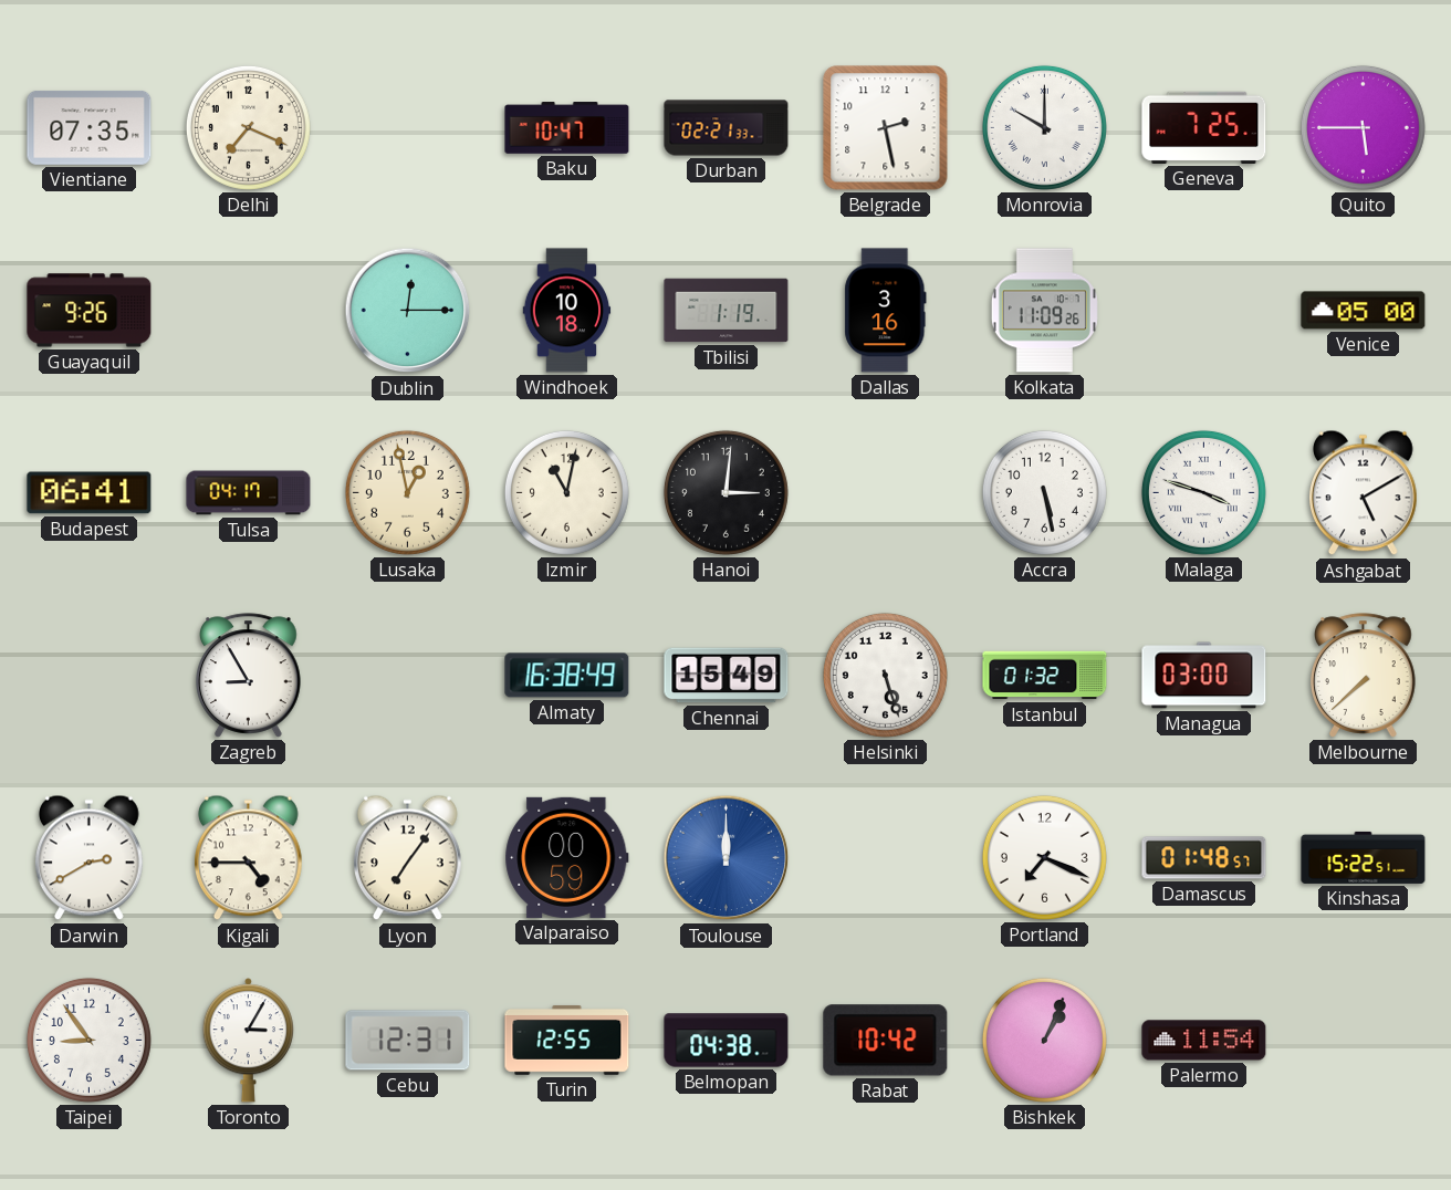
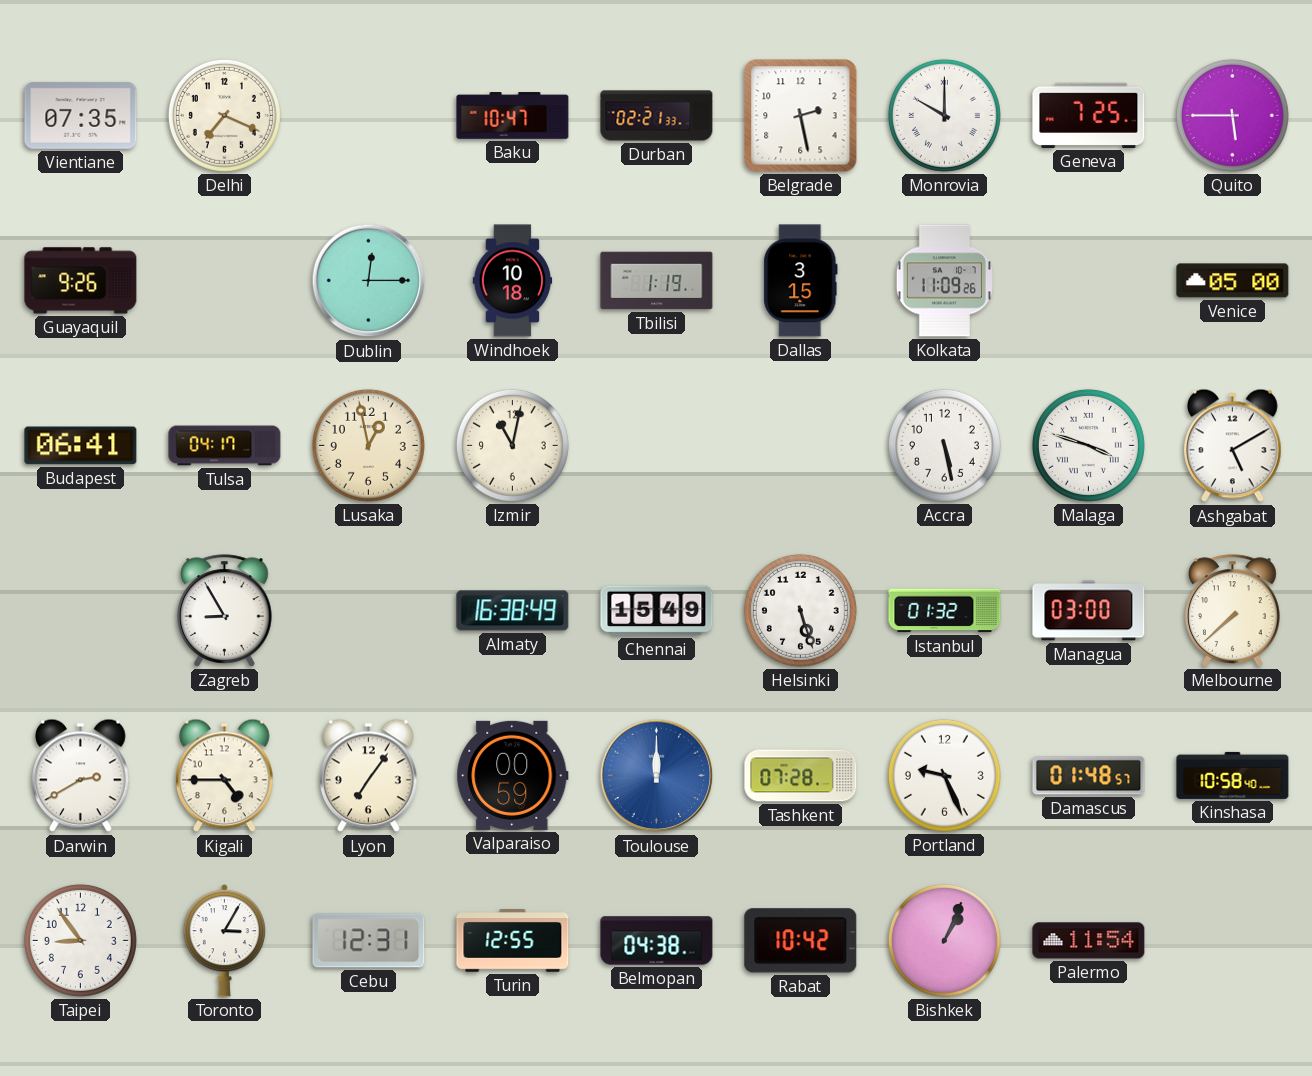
Dallas: 3:16 -> 3:15 (801, 281)
Hanoi: 3:01 -> none (725, 492)
Tashkent: none -> 07:28 (801, 776)
Portland: 7:19 -> 9:26 (944, 775)
Kinshasa: 15:22 -> 10:58 (1233, 775)
